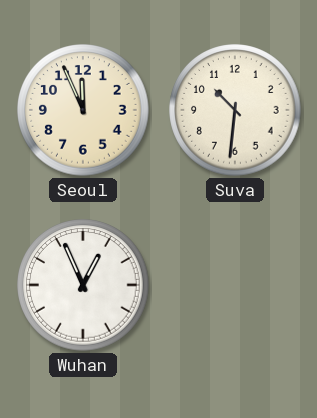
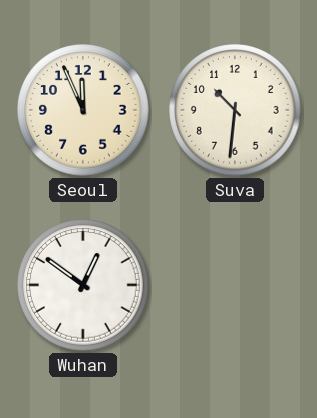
Wuhan: 12:56 -> 12:51 (83, 285)
